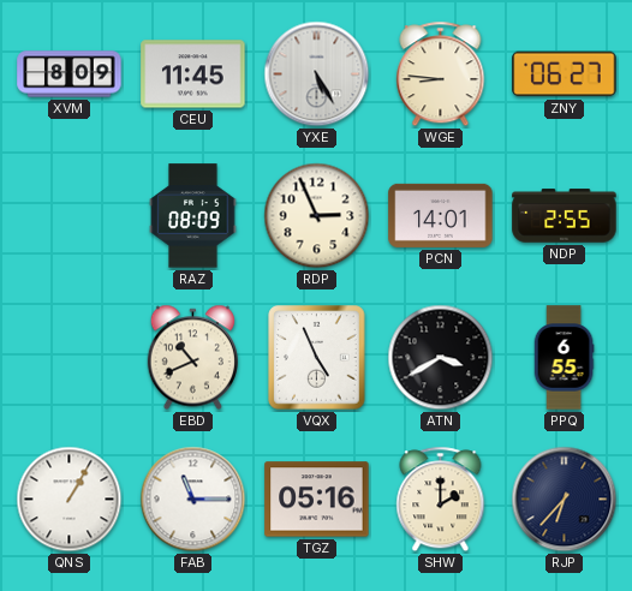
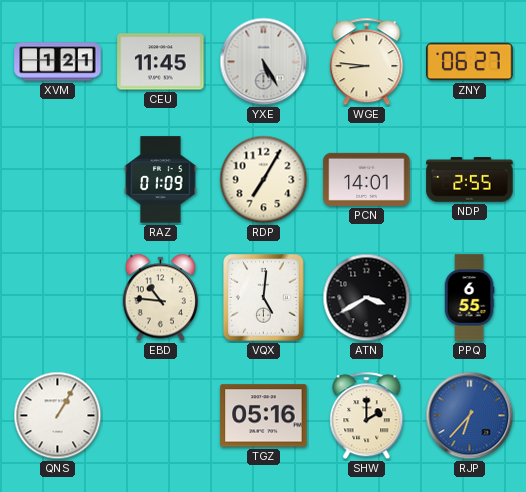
XVM: 8:09 -> 1:21 (58, 62)
RAZ: 08:09 -> 01:09 (161, 180)
RDP: 2:56 -> 7:05 (264, 180)
EBD: 10:41 -> 10:46 (160, 298)
VQX: 4:56 -> 5:01 (264, 298)
FAB: 11:15 -> none (193, 500)
RJP dial: navy -> blue (470, 416)
